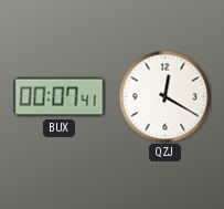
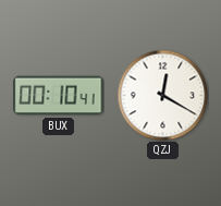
BUX: 00:07 -> 00:10 (59, 96)
